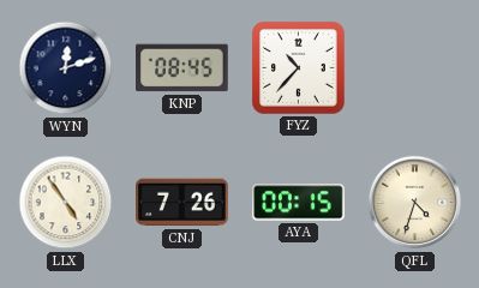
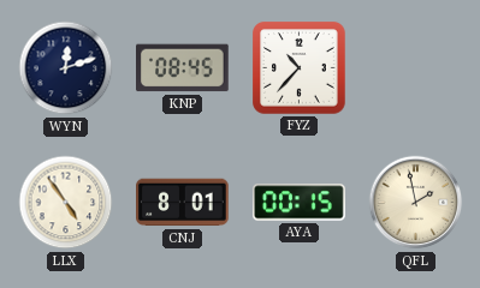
CNJ: 7:26 -> 8:01 (183, 203)
QFL: 4:33 -> 1:58 (416, 203)
